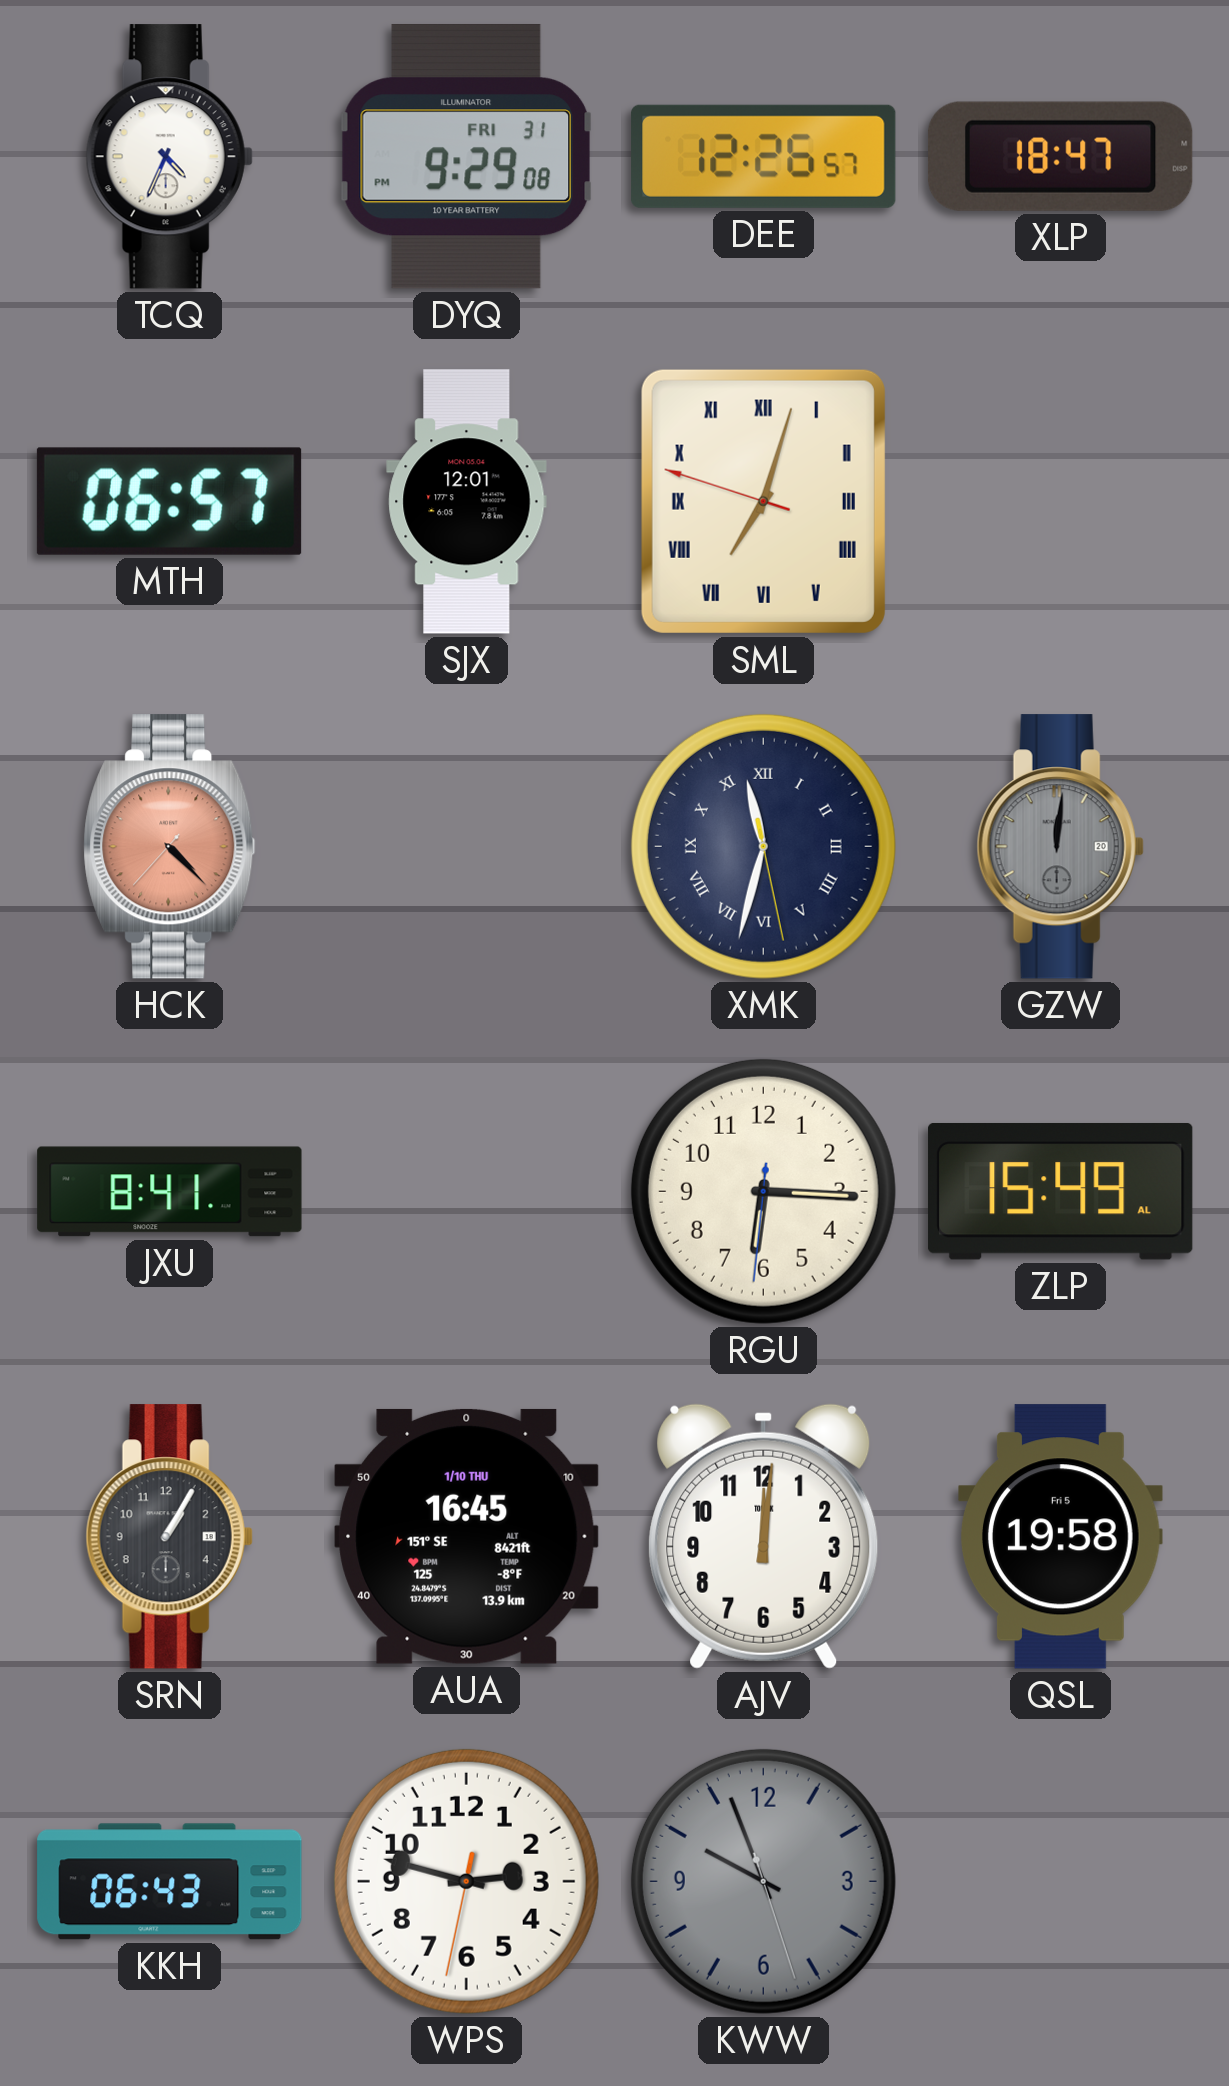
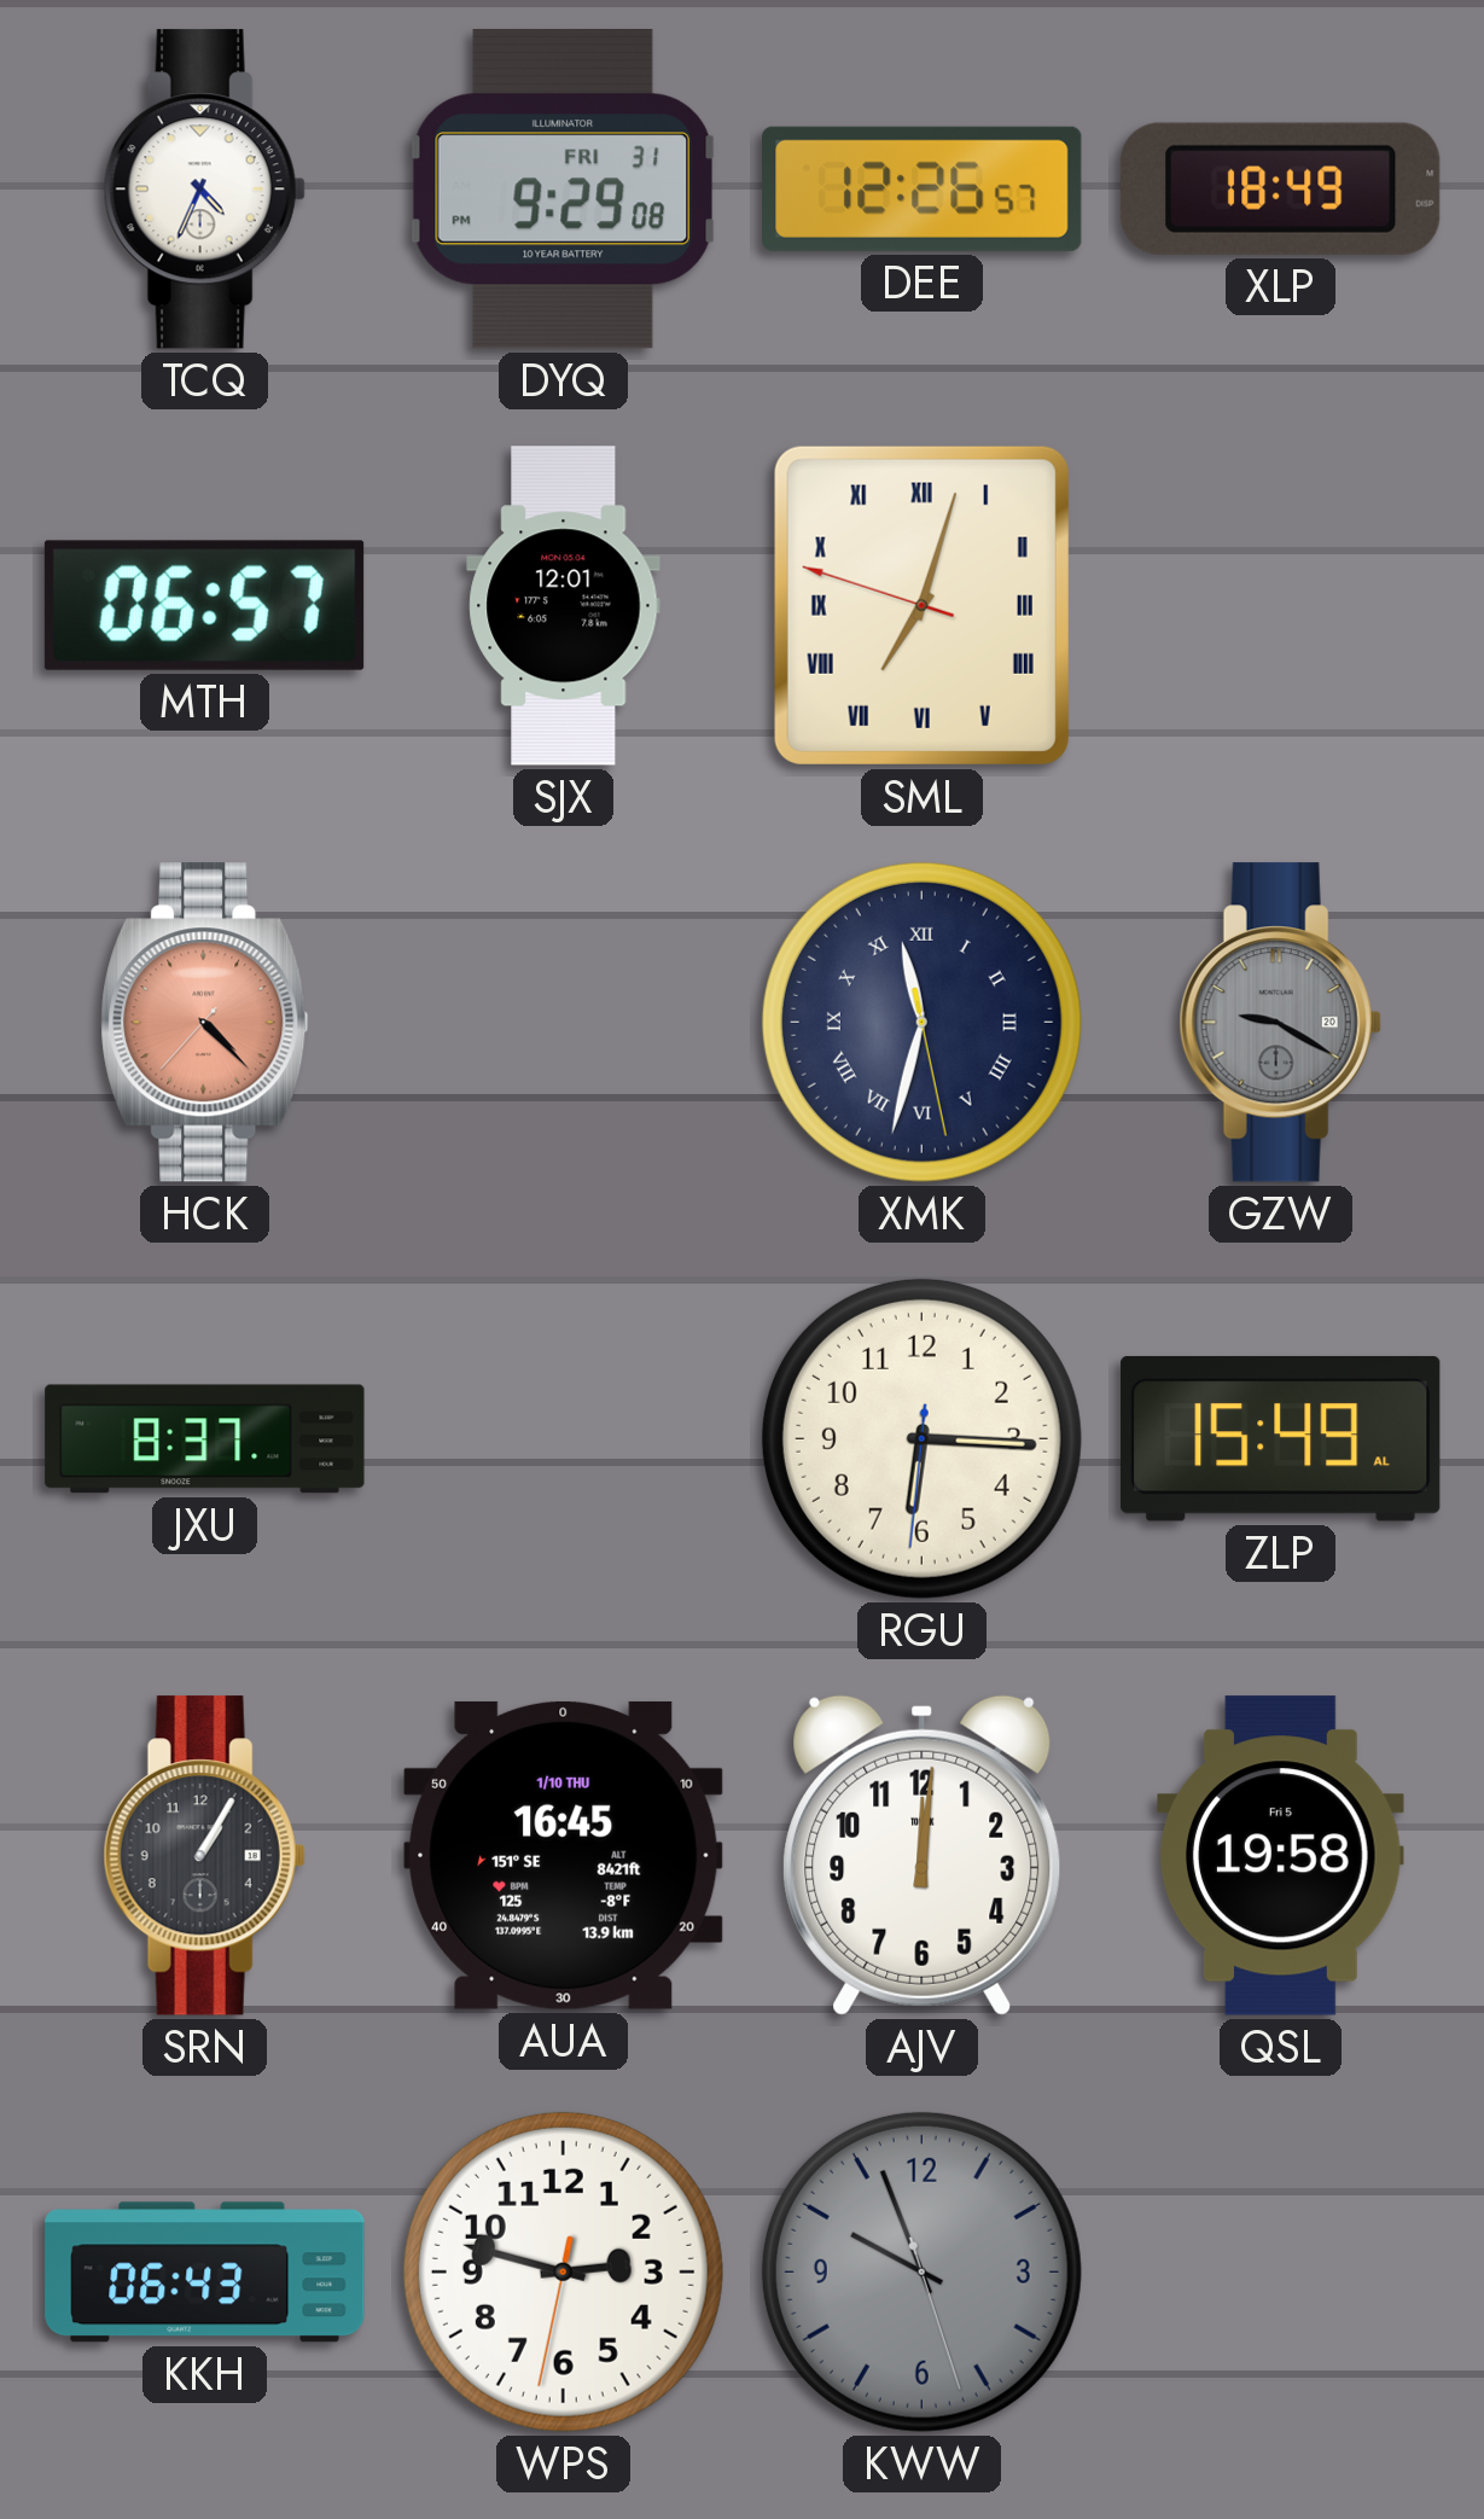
XLP: 18:47 -> 18:49 (1280, 188)
GZW: 12:01 -> 9:20 (1280, 1023)
JXU: 8:41 -> 8:37 (205, 1439)
